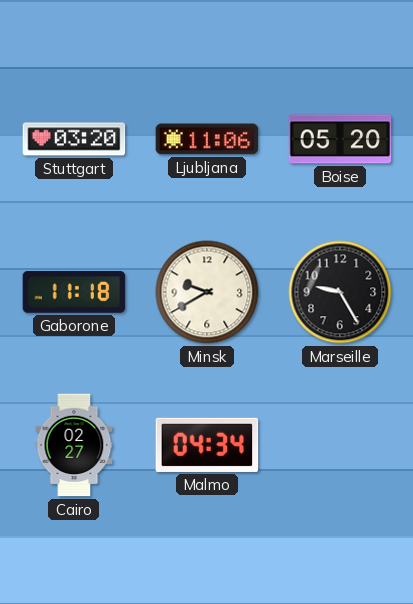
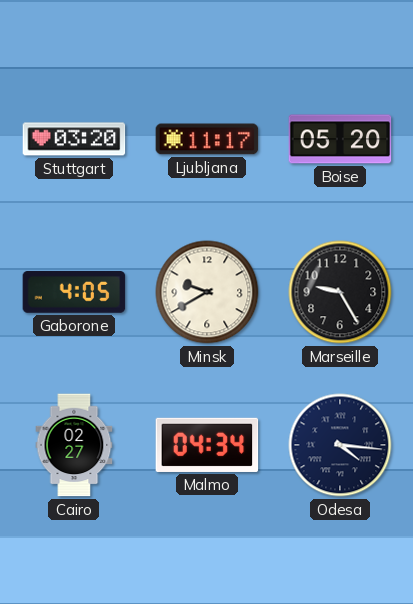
Ljubljana: 11:06 -> 11:17 (207, 139)
Gaborone: 11:18 -> 4:05 (74, 293)
Odesa: none -> 4:16 (340, 445)
